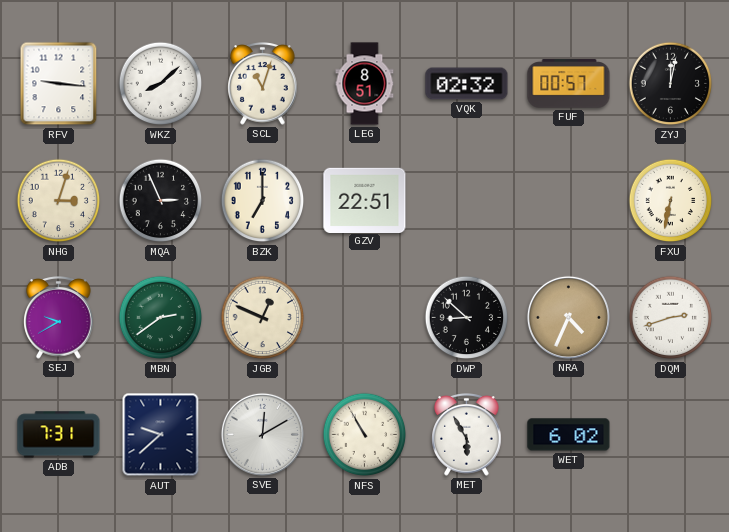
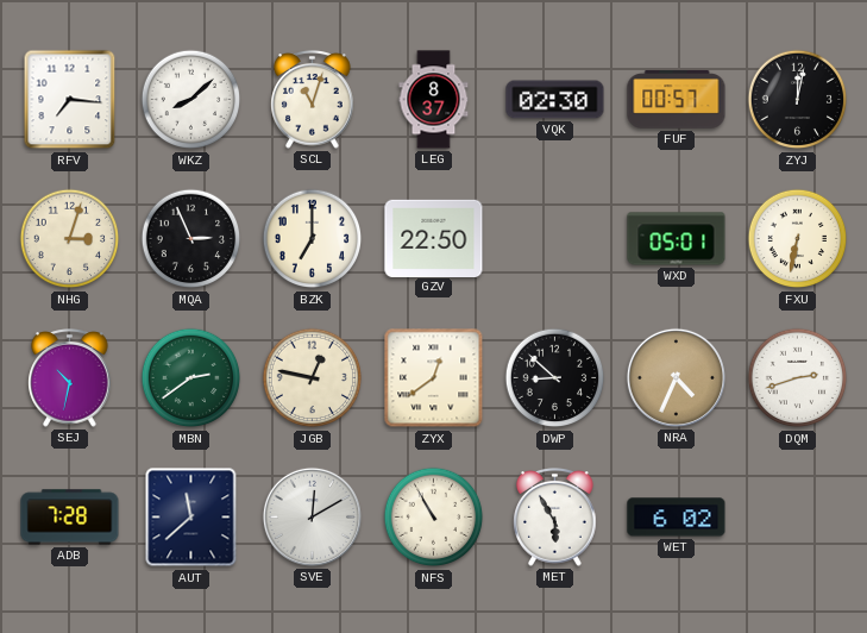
RFV: 9:16 -> 7:16 (70, 100)
LEG: 8:51 -> 8:37 (434, 100)
VQK: 02:32 -> 02:30 (555, 100)
GZV: 22:51 -> 22:50 (434, 238)
WXD: none -> 05:01 (677, 239)
SEJ: 9:40 -> 10:32 (70, 378)
JGB: 12:49 -> 12:47 (313, 378)
ZYX: none -> 12:39 (434, 378)
ADB: 7:31 -> 7:28 (70, 518)
AUT: 9:38 -> 11:38 (191, 518)
